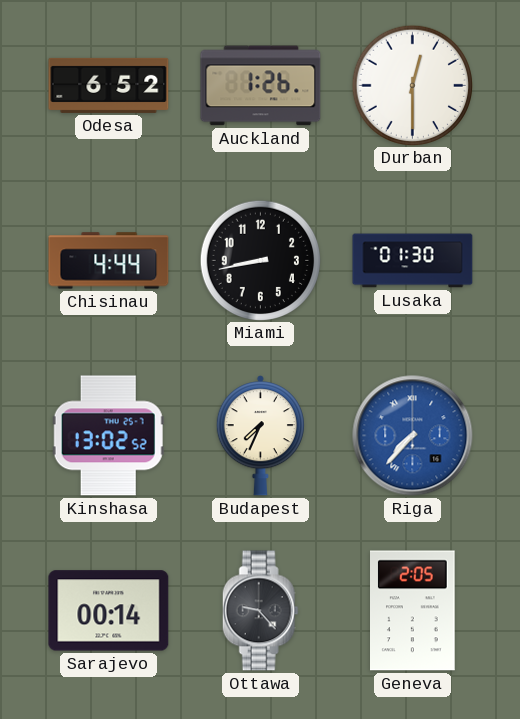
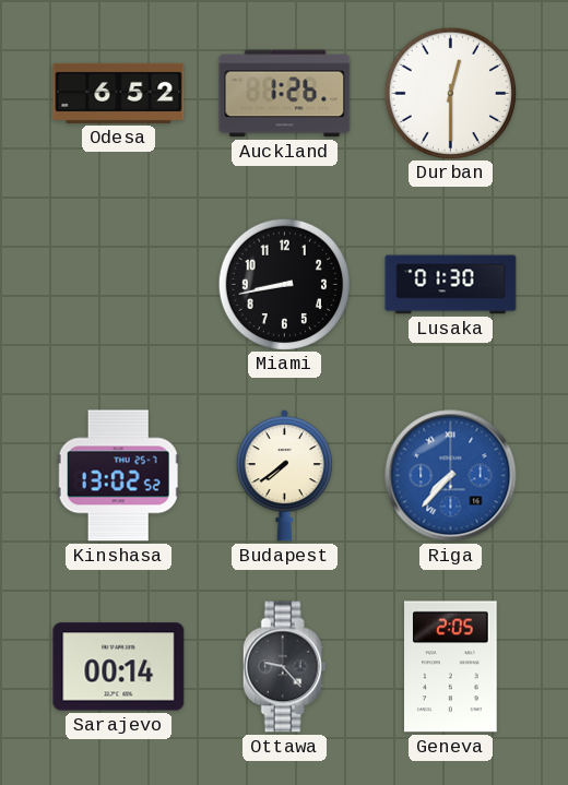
Chisinau: 4:44 -> none (109, 261)
Budapest: 7:34 -> 7:39 (284, 476)
